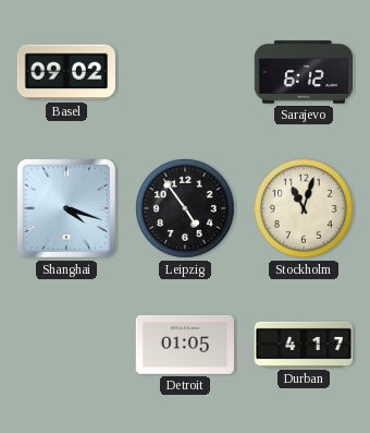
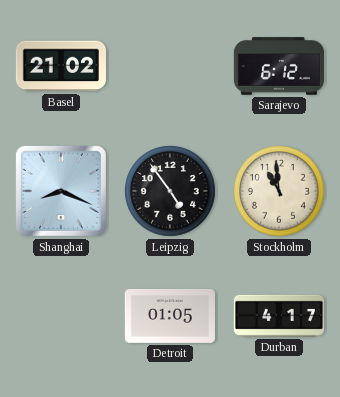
Basel: 09:02 -> 21:02 (61, 66)
Shanghai: 4:18 -> 8:19 (61, 191)
Stockholm: 11:03 -> 10:59 (279, 191)
